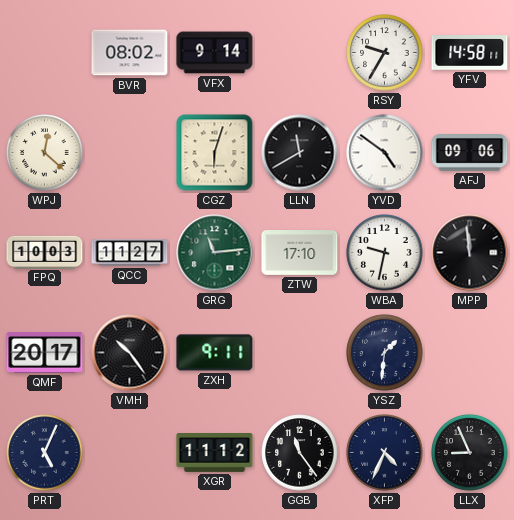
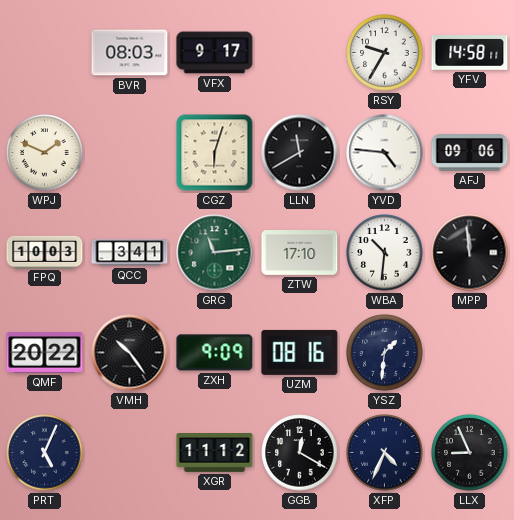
BVR: 08:02 -> 08:03 (130, 53)
VFX: 9:14 -> 9:17 (215, 53)
WPJ: 12:22 -> 1:49 (45, 153)
YVD: 4:51 -> 4:46 (385, 153)
QCC: 11:27 -> 3:41 (130, 253)
WBA: 9:32 -> 10:31 (385, 253)
QMF: 20:17 -> 20:22 (45, 352)
ZXH: 9:11 -> 9:09 (215, 353)
UZM: none -> 08:16 (300, 352)
GGB: 11:24 -> 12:20 (300, 453)
